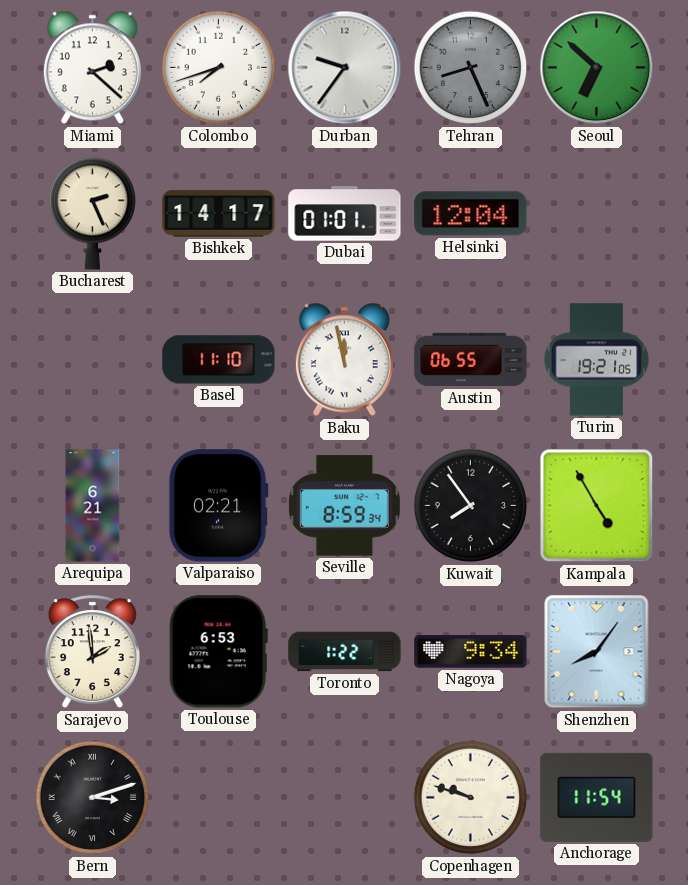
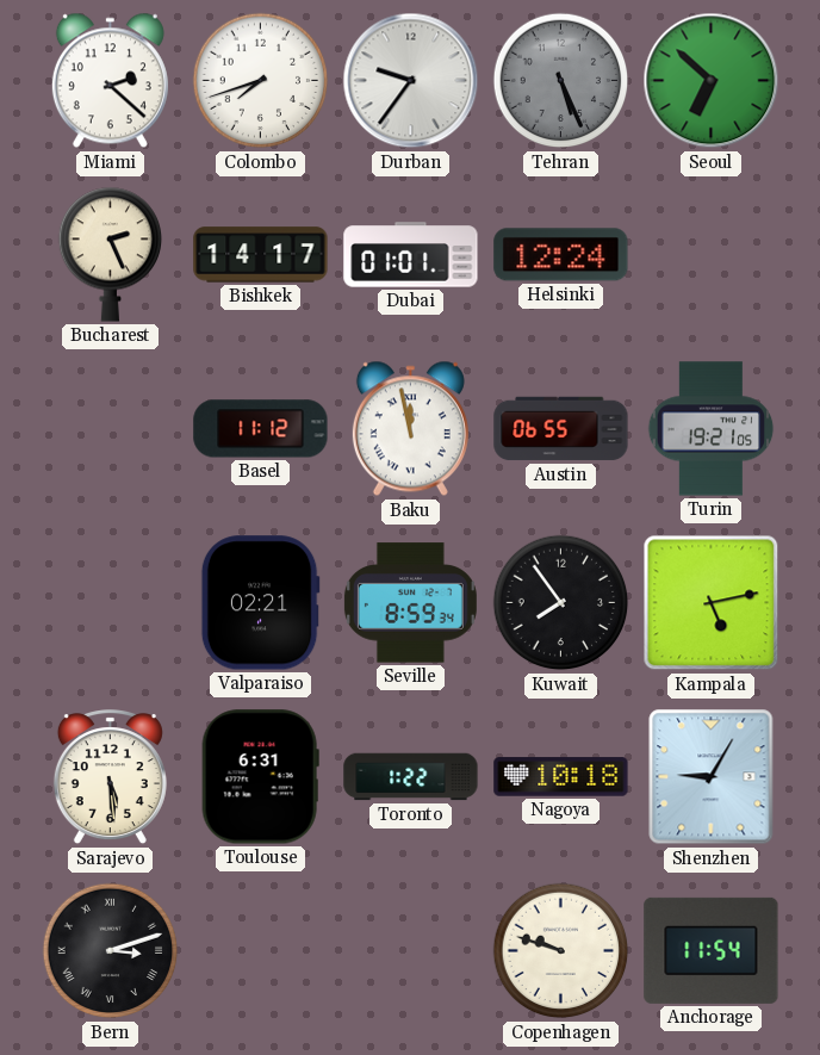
Tehran: 8:26 -> 5:26 (561, 81)
Helsinki: 12:04 -> 12:24 (561, 255)
Basel: 11:10 -> 11:12 (261, 429)
Arequipa: 6:21 -> none (93, 506)
Kampala: 4:55 -> 5:13 (712, 603)
Sarajevo: 1:59 -> 5:29 (110, 777)
Toulouse: 6:53 -> 6:31 (260, 777)
Nagoya: 9:34 -> 10:18 (561, 777)
Shenzhen: 8:06 -> 9:05 (712, 777)
